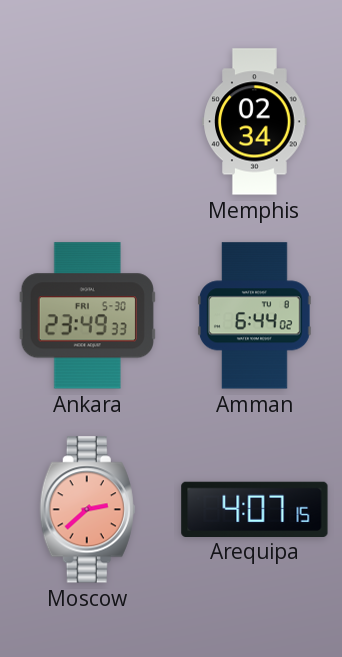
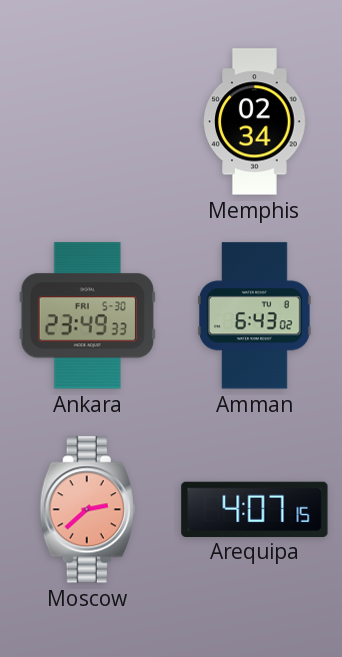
Amman: 6:44 -> 6:43 (254, 316)
